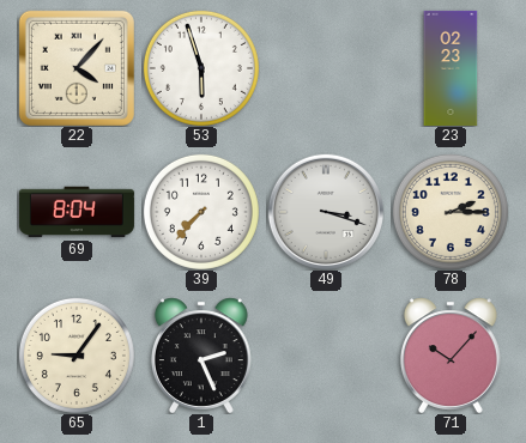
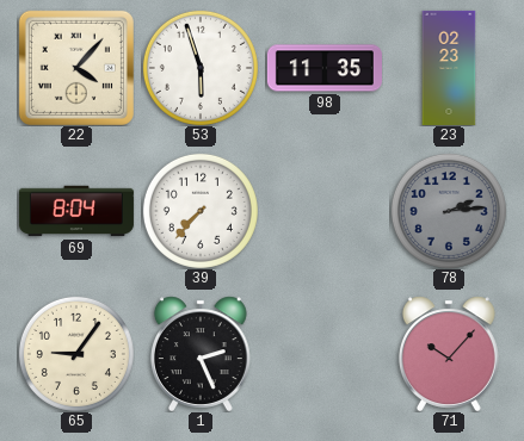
98: none -> 11:35 (325, 68)
49: 3:18 -> none (326, 212)
78: 2:15 -> 2:14 (449, 211)
78 dial: cream -> grey (449, 211)
